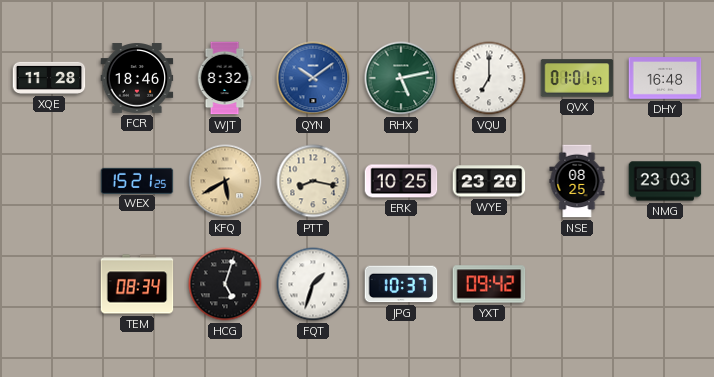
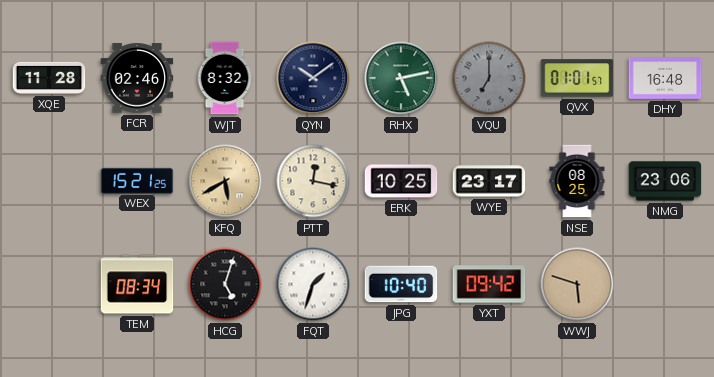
FCR: 18:46 -> 02:46 (137, 78)
QYN dial: blue -> navy (313, 78)
VQU dial: white -> grey (489, 78)
PTT: 8:17 -> 12:17 (313, 181)
WYE: 23:20 -> 23:17 (489, 181)
NMG: 23:03 -> 23:06 (665, 181)
JPG: 10:37 -> 10:40 (401, 284)
WWJ: none -> 5:48 (577, 284)
